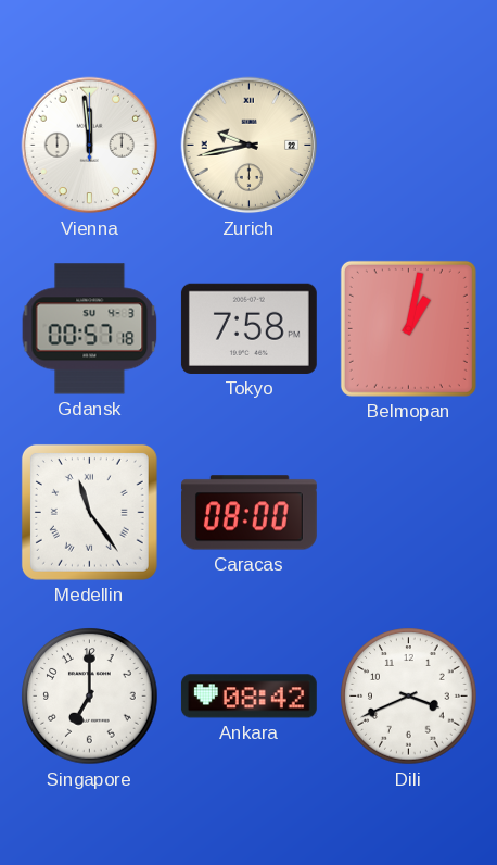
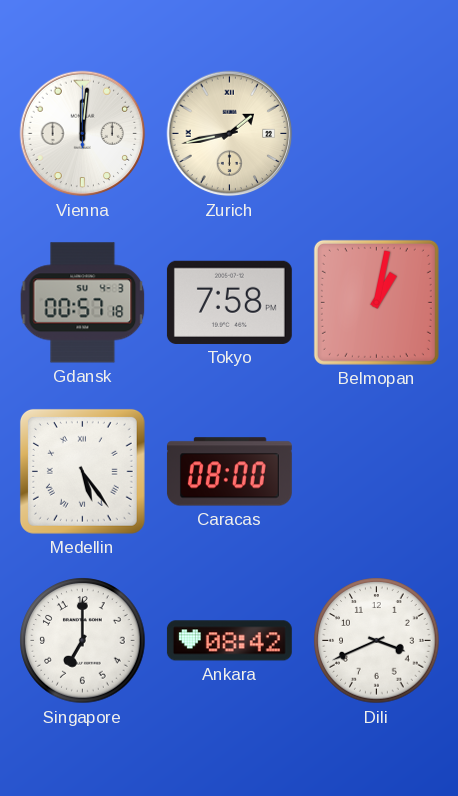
Vienna: 11:59 -> 12:01 (83, 134)
Zurich: 9:43 -> 1:43 (230, 134)
Medellin: 11:24 -> 5:24 (82, 471)
